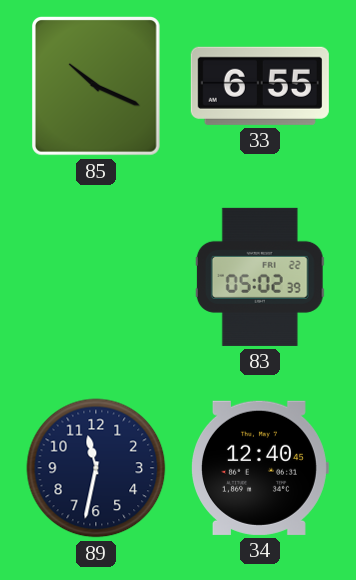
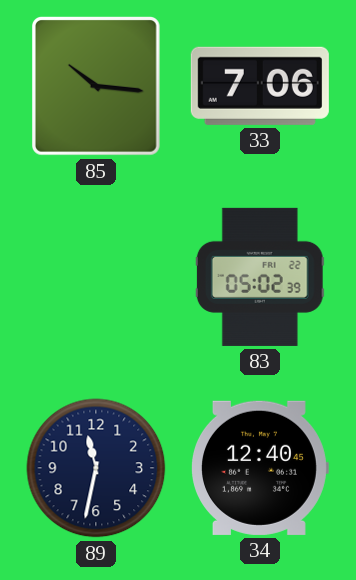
85: 10:19 -> 10:16 (97, 87)
33: 6:55 -> 7:06 (260, 86)
